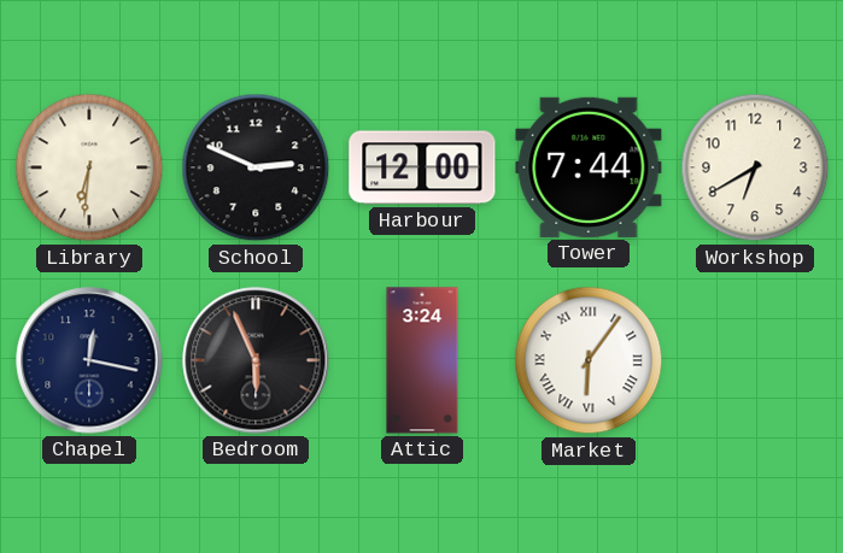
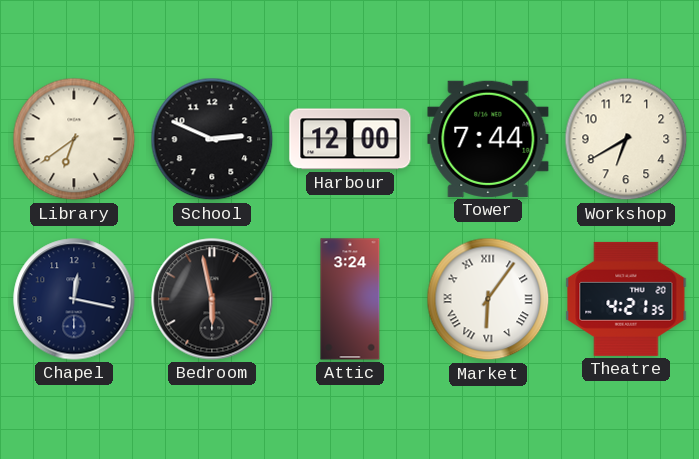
Library: 6:31 -> 6:39 (74, 139)
Bedroom: 5:56 -> 5:58 (212, 299)
Theatre: none -> 4:21 (626, 299)
